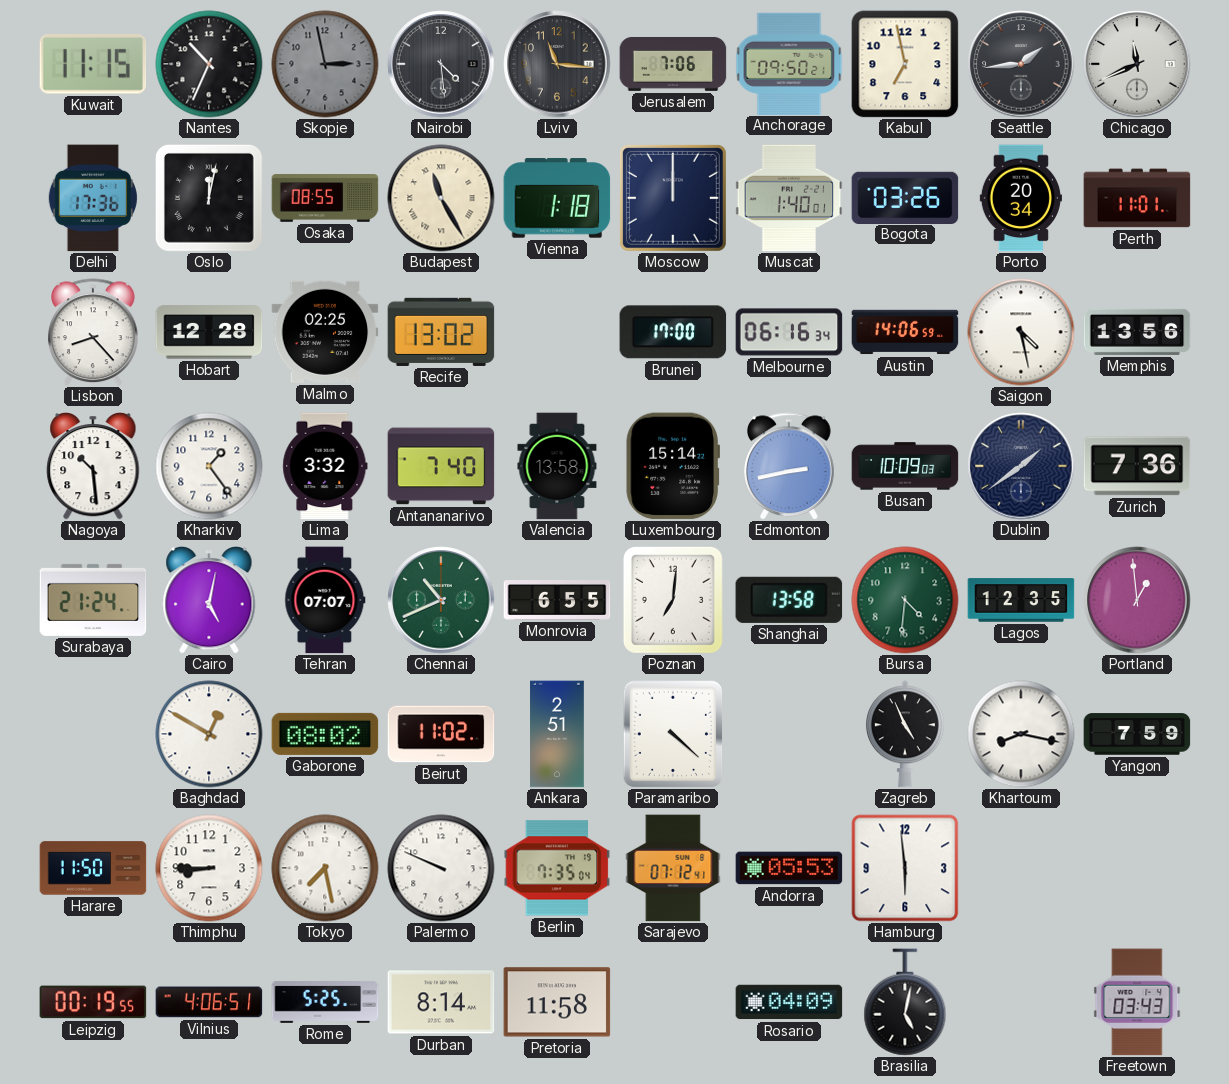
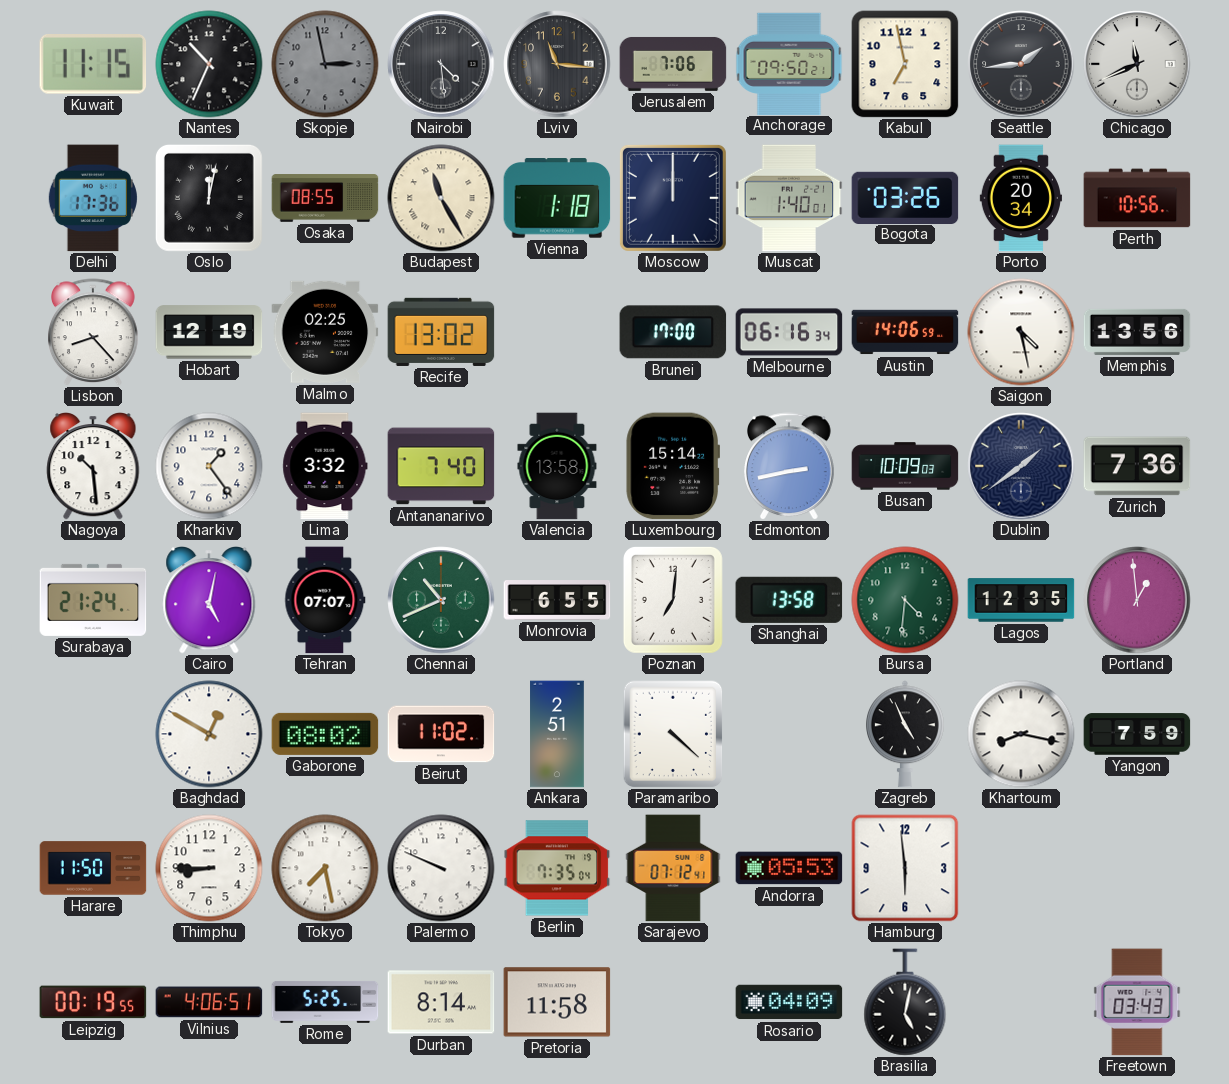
Perth: 11:01 -> 10:56 (1137, 198)
Hobart: 12:28 -> 12:19 (209, 332)
